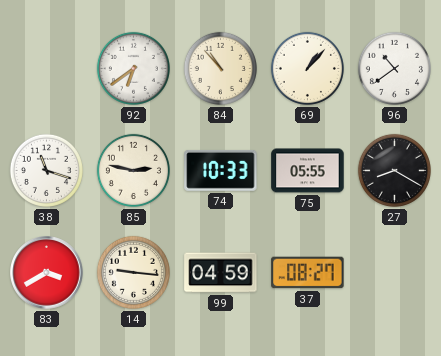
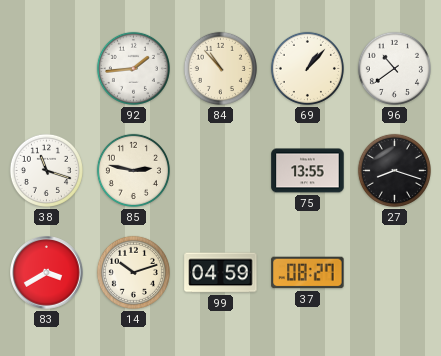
92: 6:39 -> 1:44 (133, 68)
74: 10:33 -> none (221, 170)
75: 05:55 -> 13:55 (308, 171)
27: 8:20 -> 8:18 (394, 170)
14: 9:16 -> 10:12 (133, 272)
